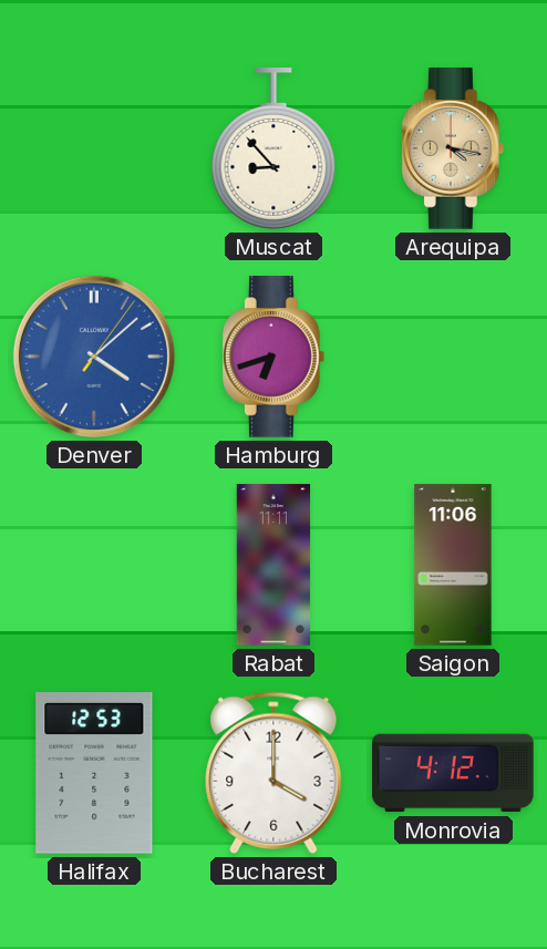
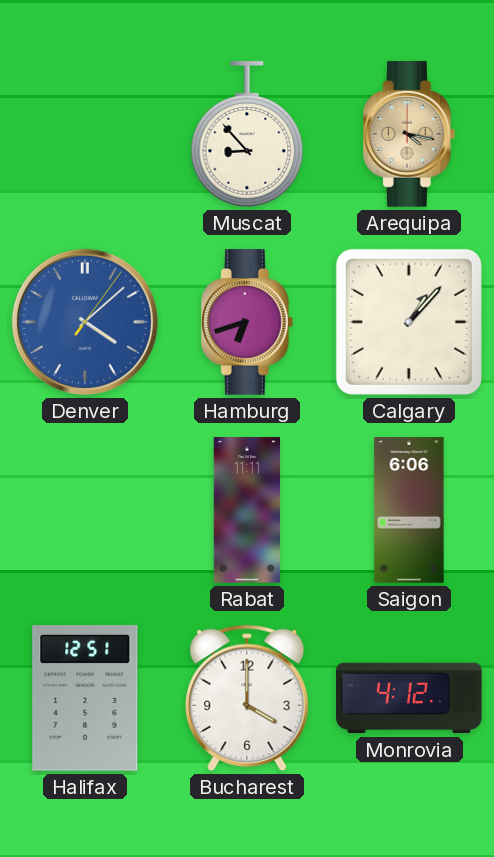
Calgary: none -> 1:07 (409, 322)
Saigon: 11:06 -> 6:06 (409, 510)
Halifax: 12:53 -> 12:51 (85, 699)
